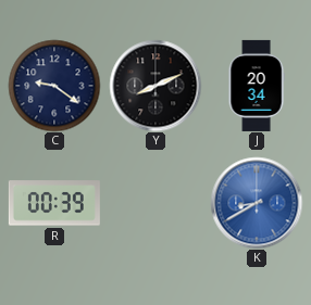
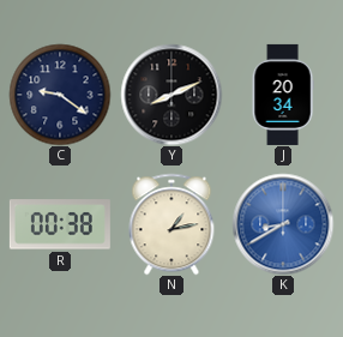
R: 00:39 -> 00:38 (60, 224)
N: none -> 1:13 (171, 224)
